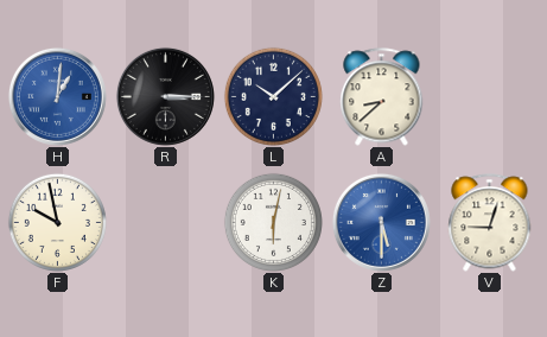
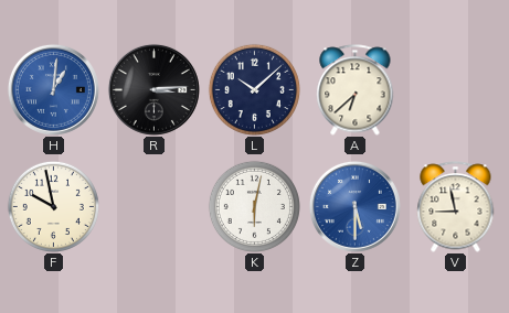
R: 3:15 -> 3:14 (153, 89)
A: 8:38 -> 6:38 (356, 90)
V: 9:03 -> 8:58 (456, 207)
